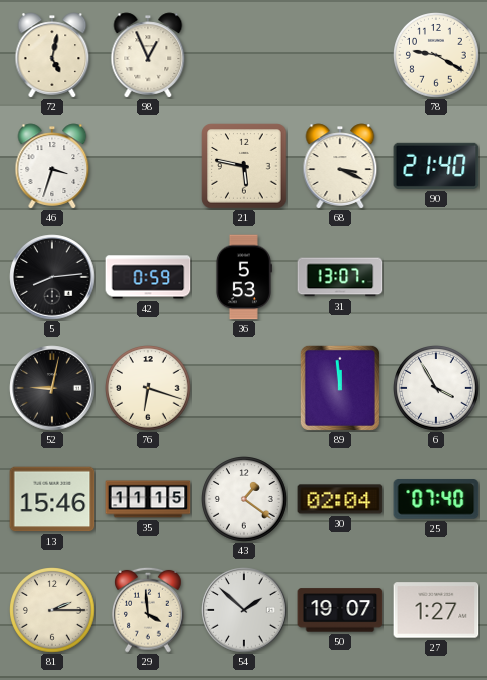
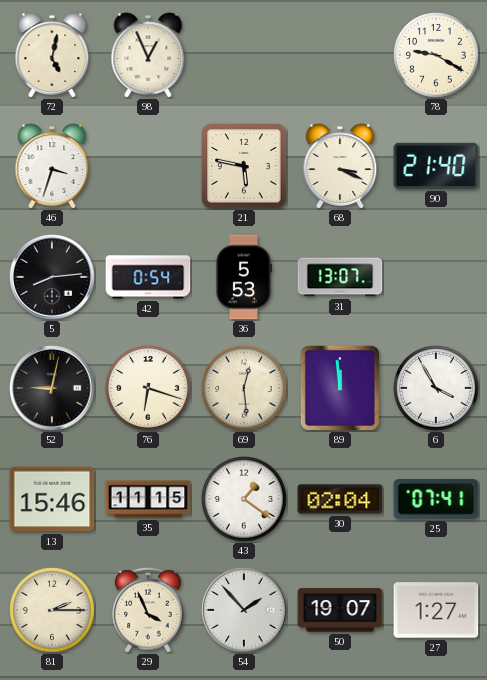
42: 0:59 -> 0:54 (148, 277)
69: none -> 12:29 (245, 389)
25: 07:40 -> 07:41 (436, 499)
29: 3:59 -> 3:56 (149, 610)
54: 1:52 -> 1:53 (244, 610)
